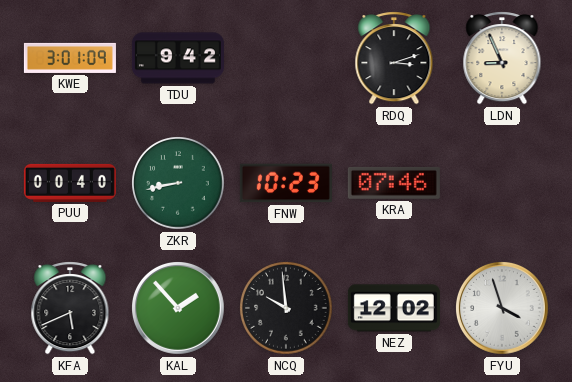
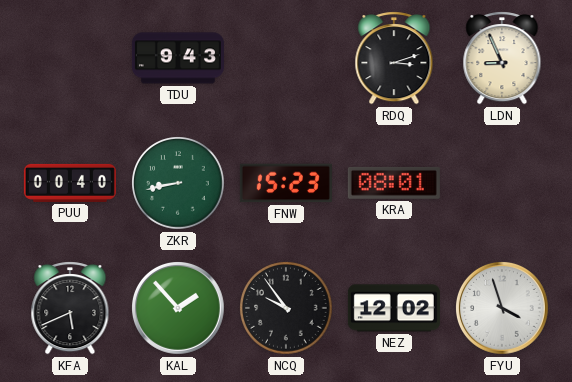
KWE: 3:01 -> none (70, 58)
TDU: 9:42 -> 9:43 (178, 58)
FNW: 10:23 -> 15:23 (286, 183)
KRA: 07:46 -> 08:01 (394, 183)
NCQ: 9:59 -> 9:54 (286, 308)
